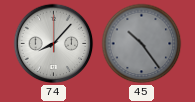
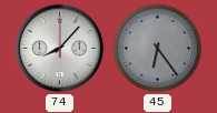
45: 10:24 -> 6:24 (158, 49)
